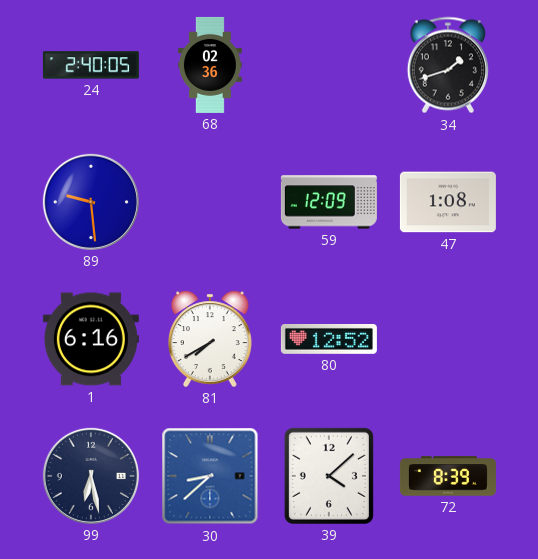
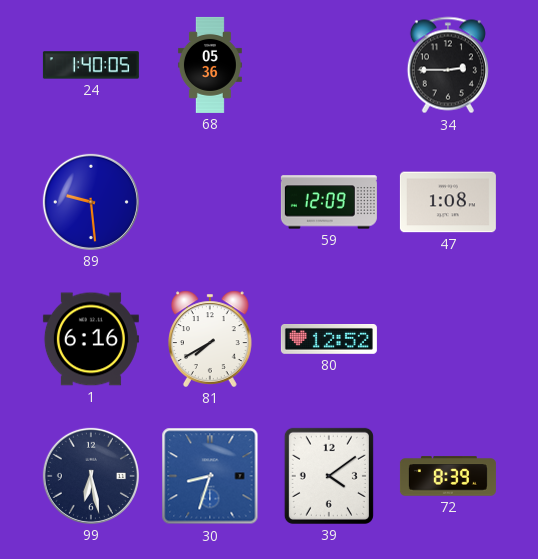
24: 2:40 -> 1:40 (91, 65)
68: 02:36 -> 05:36 (210, 65)
34: 1:42 -> 2:45 (448, 65)
30: 8:38 -> 8:33 (210, 476)
39: 4:08 -> 4:09 (329, 476)
